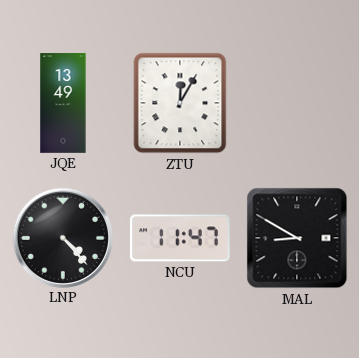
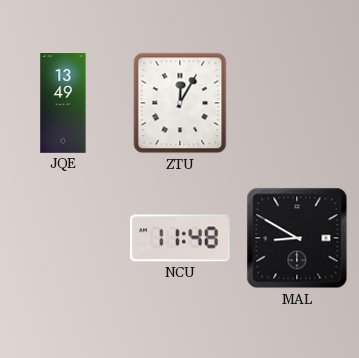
LNP: 4:23 -> none (62, 237)
NCU: 11:47 -> 11:48 (180, 238)
